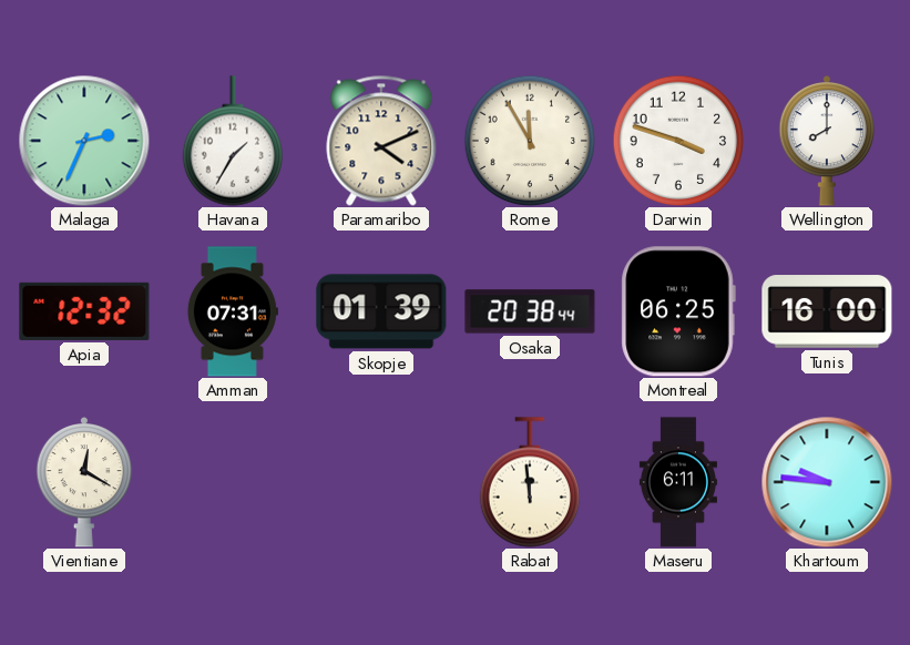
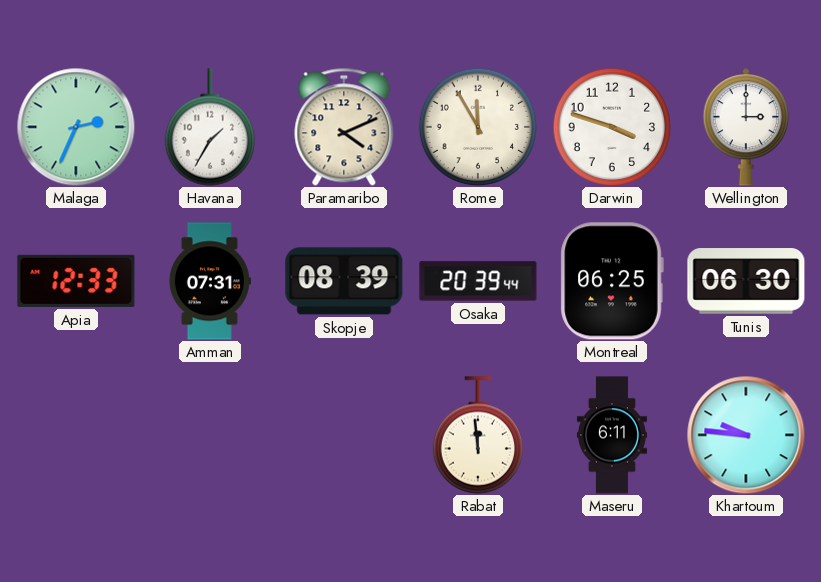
Wellington: 8:00 -> 3:00 (746, 127)
Apia: 12:32 -> 12:33 (76, 281)
Skopje: 01:39 -> 08:39 (344, 281)
Osaka: 20:38 -> 20:39 (478, 281)
Tunis: 16:00 -> 06:30 (746, 281)
Vientiane: 12:20 -> none (84, 482)
